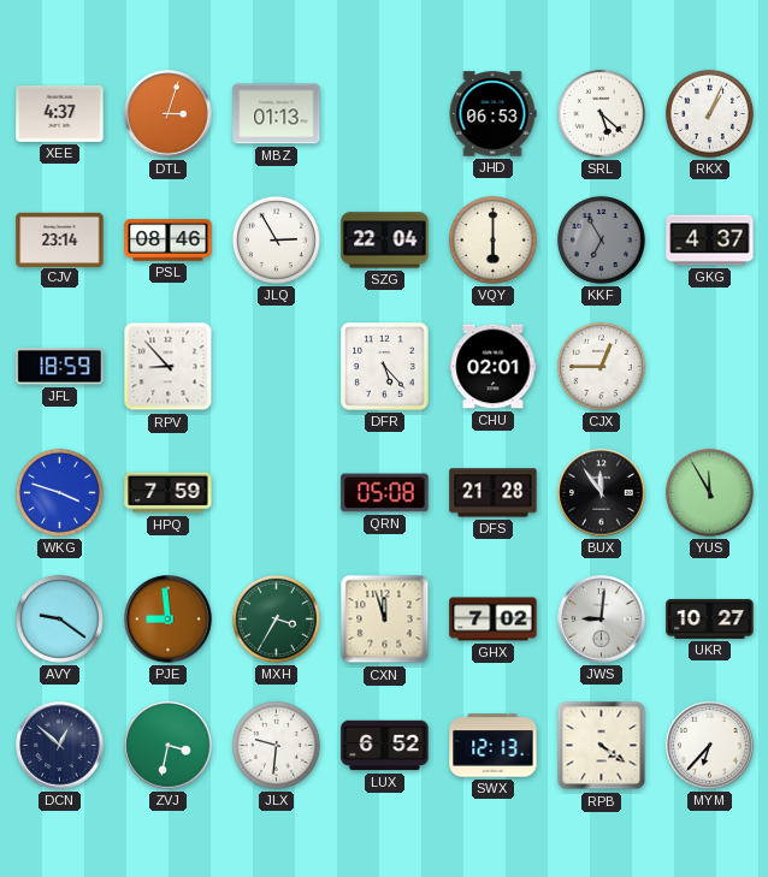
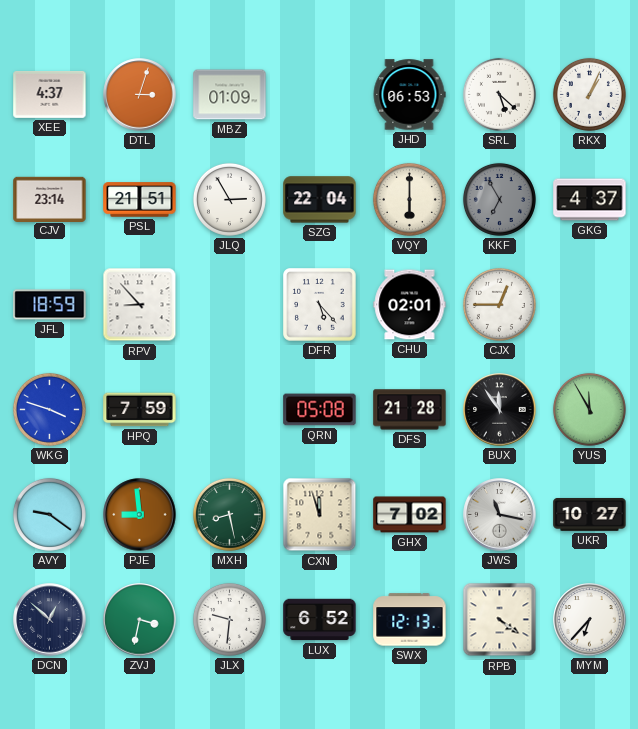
MBZ: 01:13 -> 01:09 (230, 95)
PSL: 08:46 -> 21:51 (140, 200)
MXH: 3:35 -> 8:28 (229, 514)
JWS: 9:01 -> 11:17 (500, 515)
